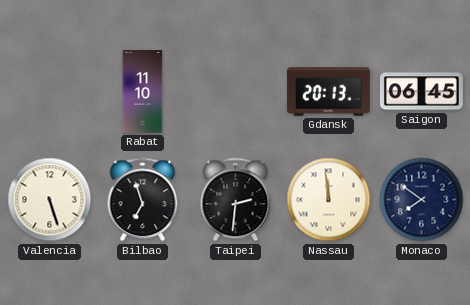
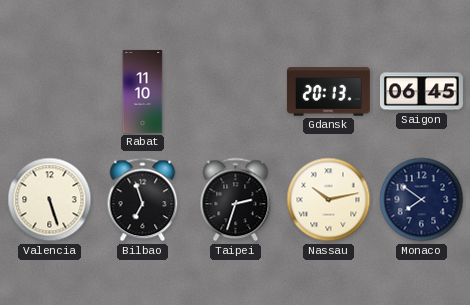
Taipei: 2:31 -> 2:33 (236, 200)
Nassau: 11:59 -> 10:13 (329, 200)
